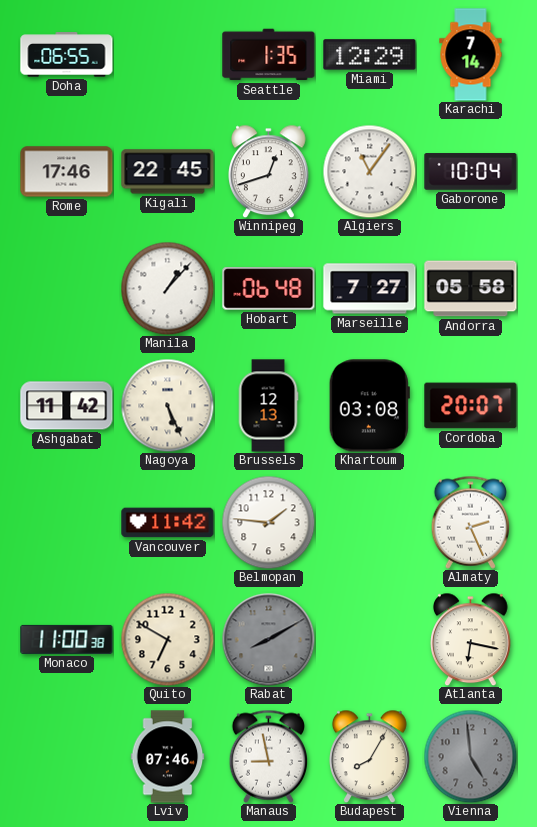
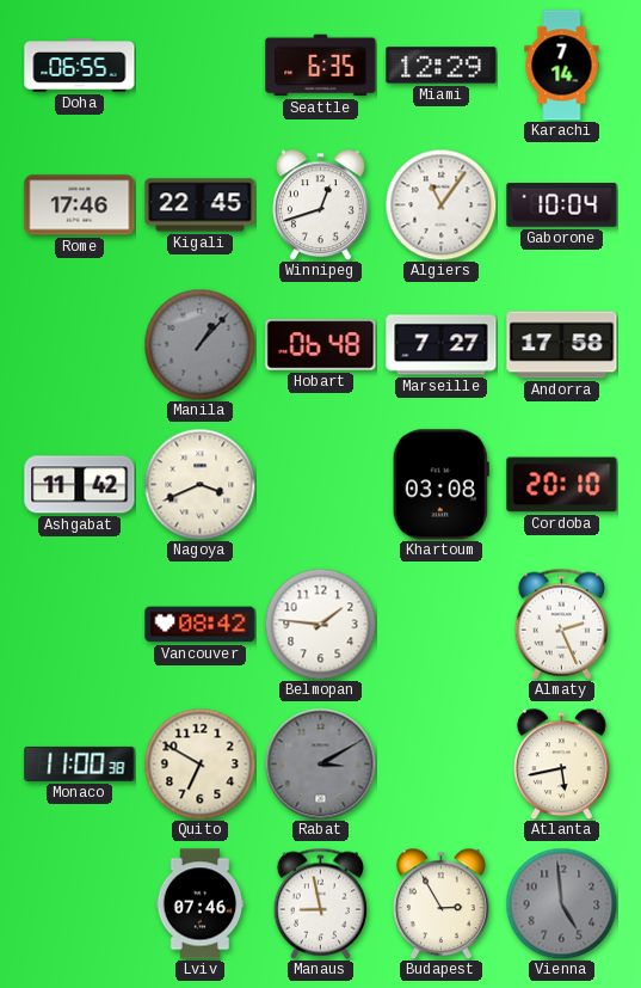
Seattle: 1:35 -> 6:35 (321, 66)
Manila dial: white -> grey (199, 344)
Andorra: 05:58 -> 17:58 (562, 345)
Nagoya: 5:26 -> 3:41 (199, 484)
Brussels: 12:13 -> none (268, 406)
Cordoba: 20:07 -> 20:10 (562, 485)
Vancouver: 11:42 -> 08:42 (201, 625)
Rabat: 8:10 -> 3:10 (320, 763)
Atlanta: 6:17 -> 5:43 (562, 763)
Budapest: 8:05 -> 2:55 (442, 903)
